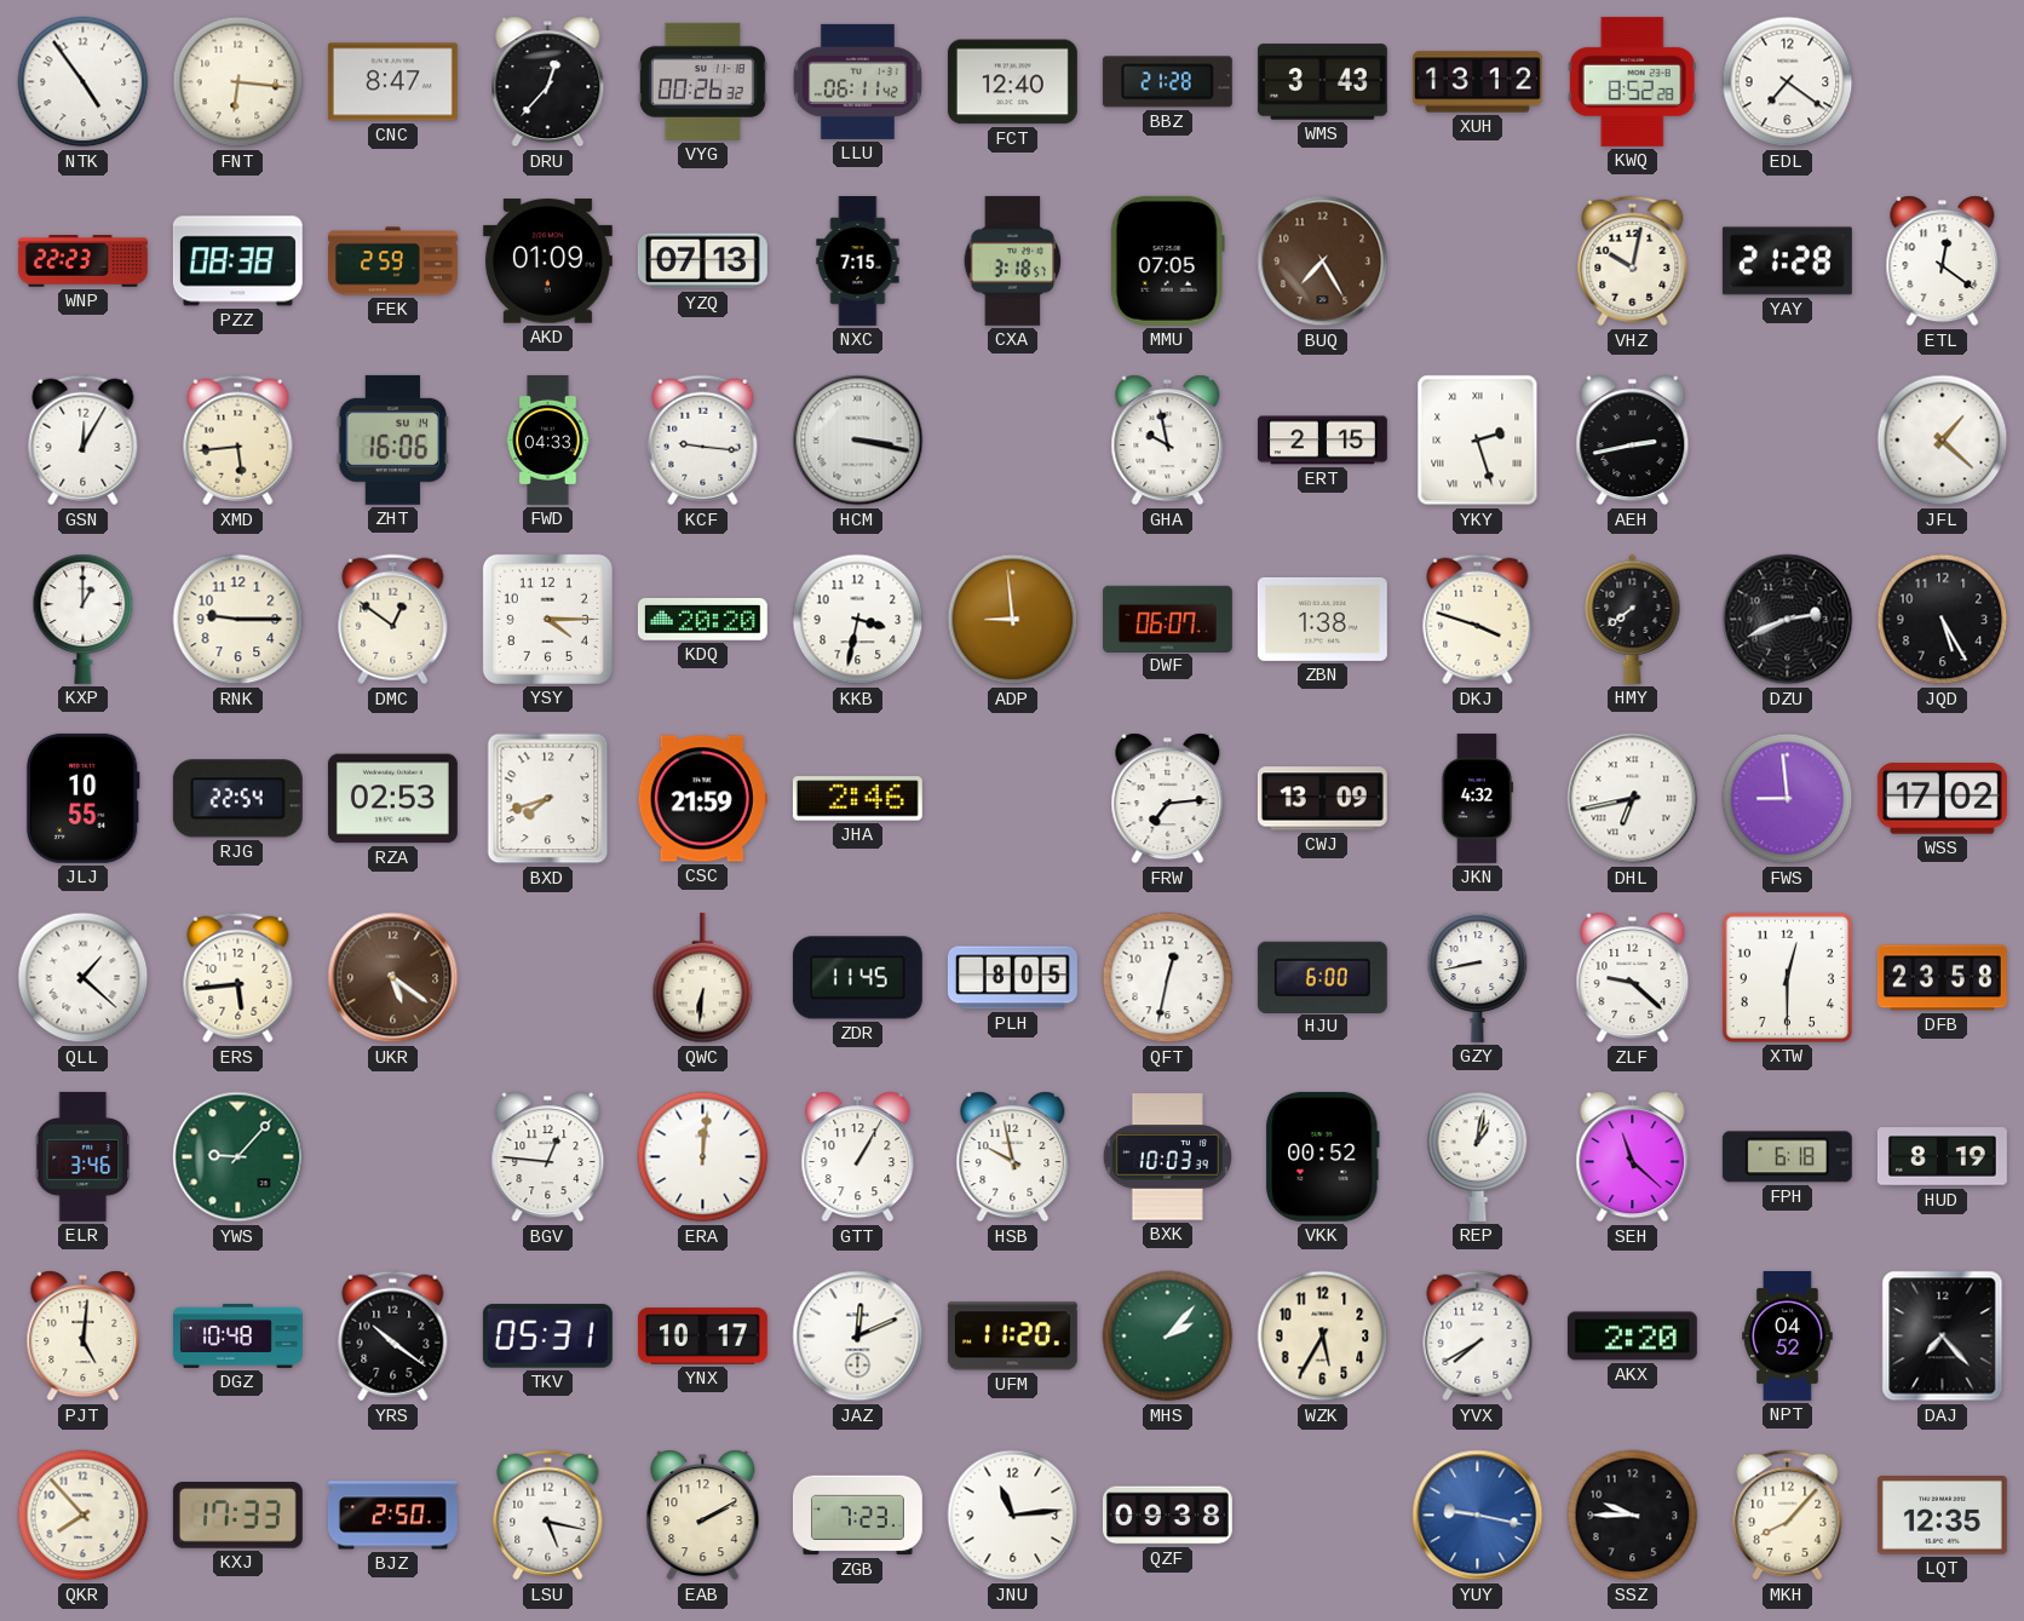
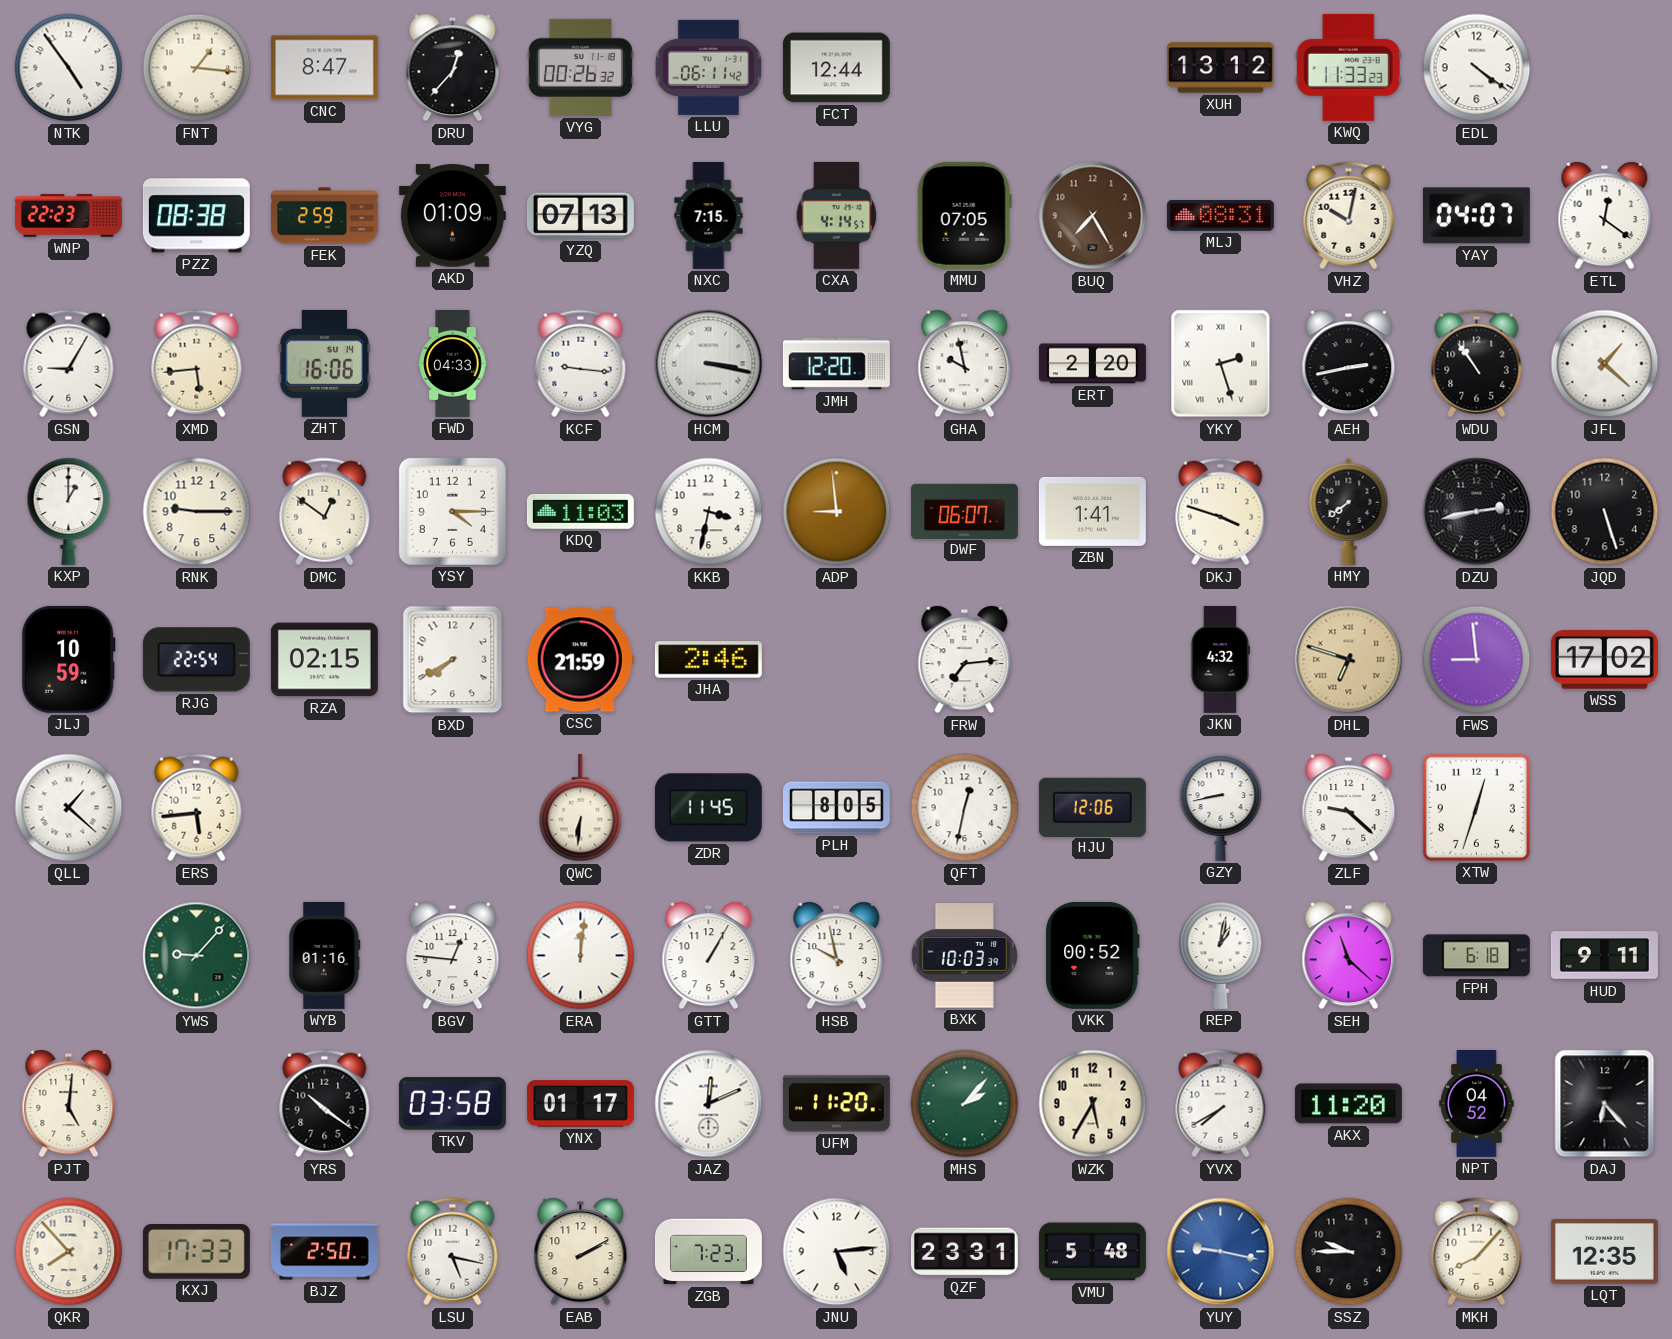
FNT: 6:16 -> 1:16 (197, 68)
FCT: 12:40 -> 12:44 (836, 68)
BBZ: 21:28 -> none (1167, 82)
WMS: 3:43 -> none (1322, 82)
KWQ: 8:52 -> 11:33 (1348, 67)
EDL: 7:21 -> 4:21 (1477, 68)
CXA: 3:18 -> 4:14 (837, 215)
MLJ: none -> 08:31 (1220, 215)
YAY: 21:28 -> 04:07 (1476, 216)
GSN: 12:05 -> 9:05 (69, 364)
JMH: none -> 12:20 (836, 364)
ERT: 2:15 -> 2:20 (1092, 364)
WDU: none -> 10:54 (1477, 364)
KDQ: 20:20 -> 11:03 (580, 512)
ZBN: 1:38 -> 1:41 (1092, 511)
DZU: 2:41 -> 2:43 (1477, 512)
JQD: 5:25 -> 5:27 (1605, 512)
JLJ: 10:55 -> 10:59 (68, 659)
RZA: 02:53 -> 02:15 (324, 660)
BXD: 7:42 -> 7:40 (453, 660)
CWJ: 13:09 -> none (1322, 799)
DHL: 6:43 -> 6:48 (1349, 660)
DHL dial: white -> champagne (1349, 660)
UKR: 5:21 -> none (393, 978)
HJU: 6:00 -> 12:06 (1092, 807)
XTW: 12:30 -> 12:33 (1476, 807)
DFB: 23:58 -> none (1942, 978)
ELR: 3:46 -> none (84, 1156)
WYB: none -> 01:16 (325, 955)
HUD: 8:19 -> 9:11 (1604, 956)
DGZ: 10:48 -> none (237, 1335)
TKV: 05:31 -> 03:58 (452, 1104)
YNX: 10:17 -> 01:17 (580, 1104)
AKX: 2:20 -> 11:20 (1348, 1104)
DAJ: 7:23 -> 6:23 (1605, 1104)
JNU: 11:14 -> 5:14 (837, 1252)
QZF: 09:38 -> 23:31 (964, 1252)
VMU: none -> 5:48 (1092, 1252)
